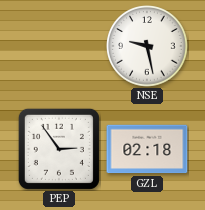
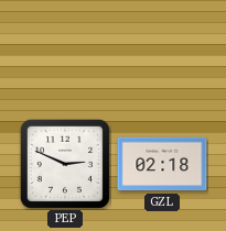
NSE: 9:28 -> none (148, 47)
PEP: 2:54 -> 2:49 (65, 164)
